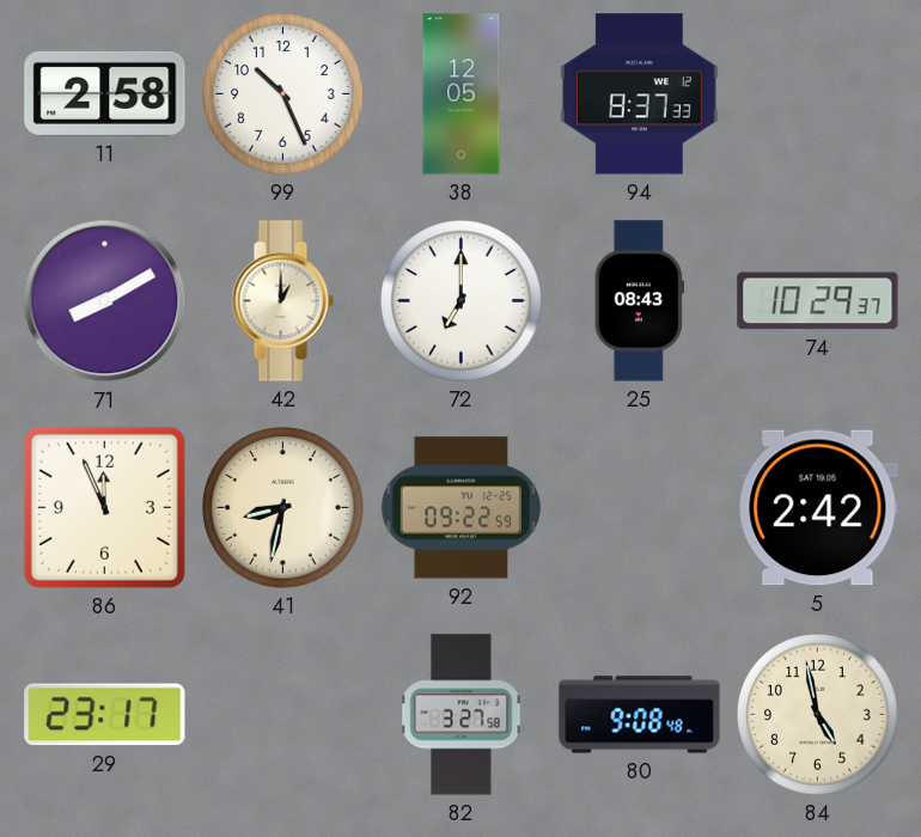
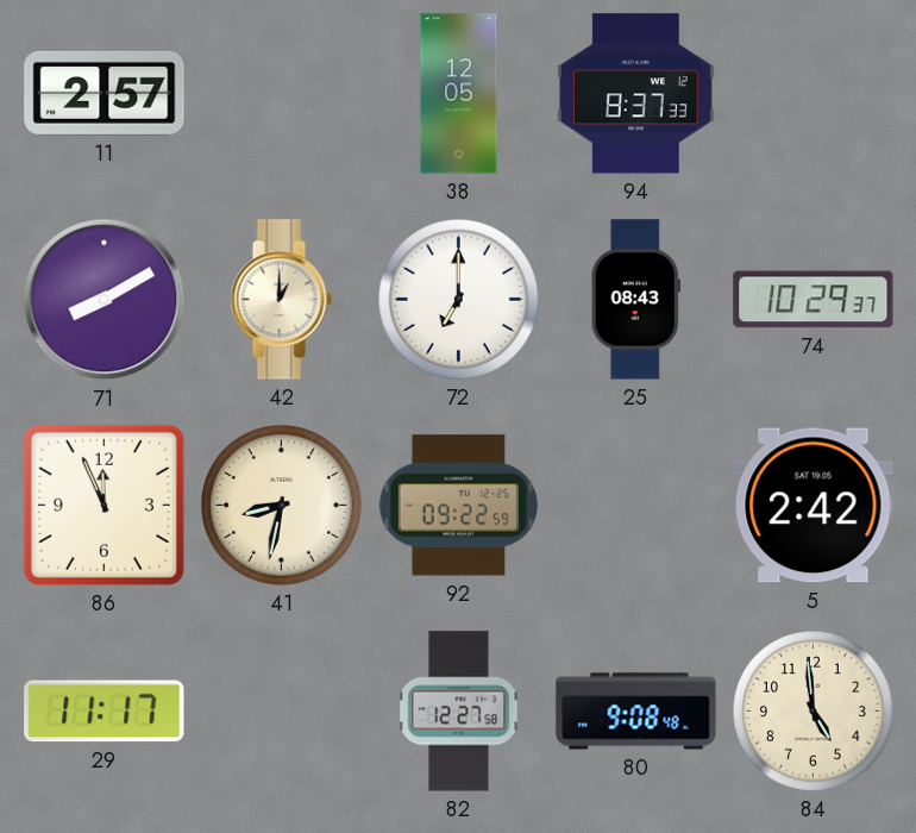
11: 2:58 -> 2:57 (105, 93)
99: 10:26 -> none (283, 94)
29: 23:17 -> 11:17 (105, 712)
82: 3:27 -> 12:27 (459, 712)
84: 4:58 -> 4:59 (814, 712)
